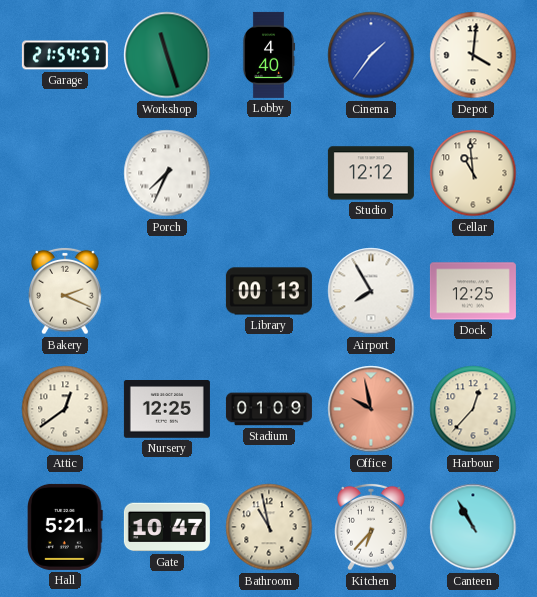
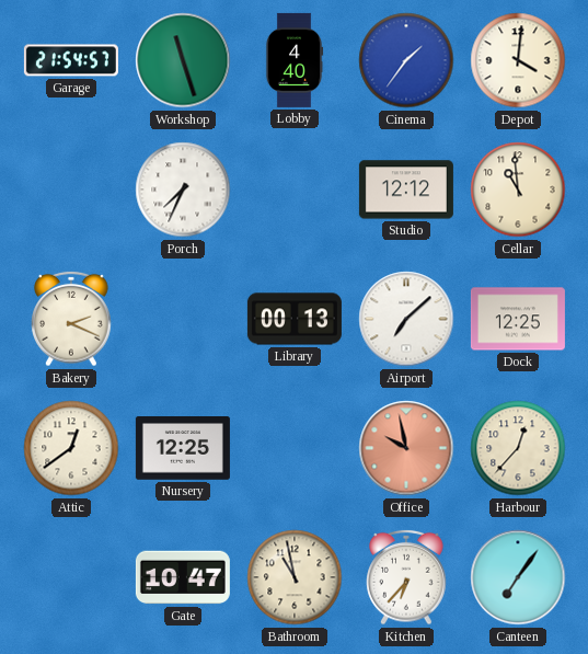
Airport: 7:55 -> 7:08 (406, 319)
Stadium: 01:09 -> none (269, 409)
Hall: 5:21 -> none (66, 527)
Canteen: 10:55 -> 7:06 (518, 577)
